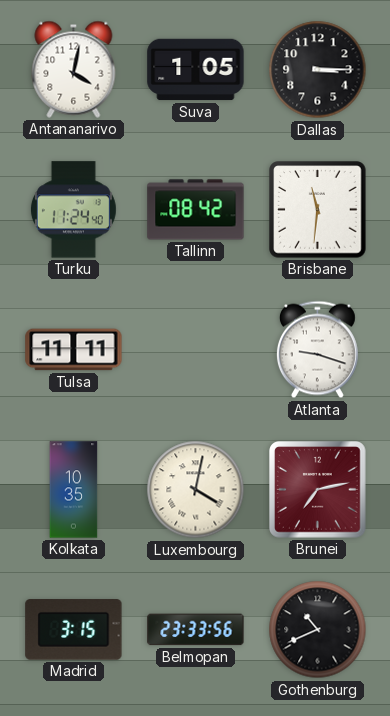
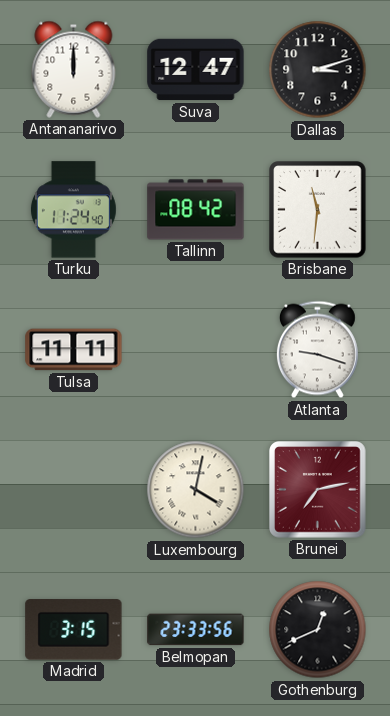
Antananarivo: 4:02 -> 12:00 (74, 69)
Suva: 1:05 -> 12:47 (196, 70)
Dallas: 3:15 -> 3:12 (318, 70)
Kolkata: 10:35 -> none (74, 490)
Gothenburg: 10:41 -> 12:41 (318, 630)
